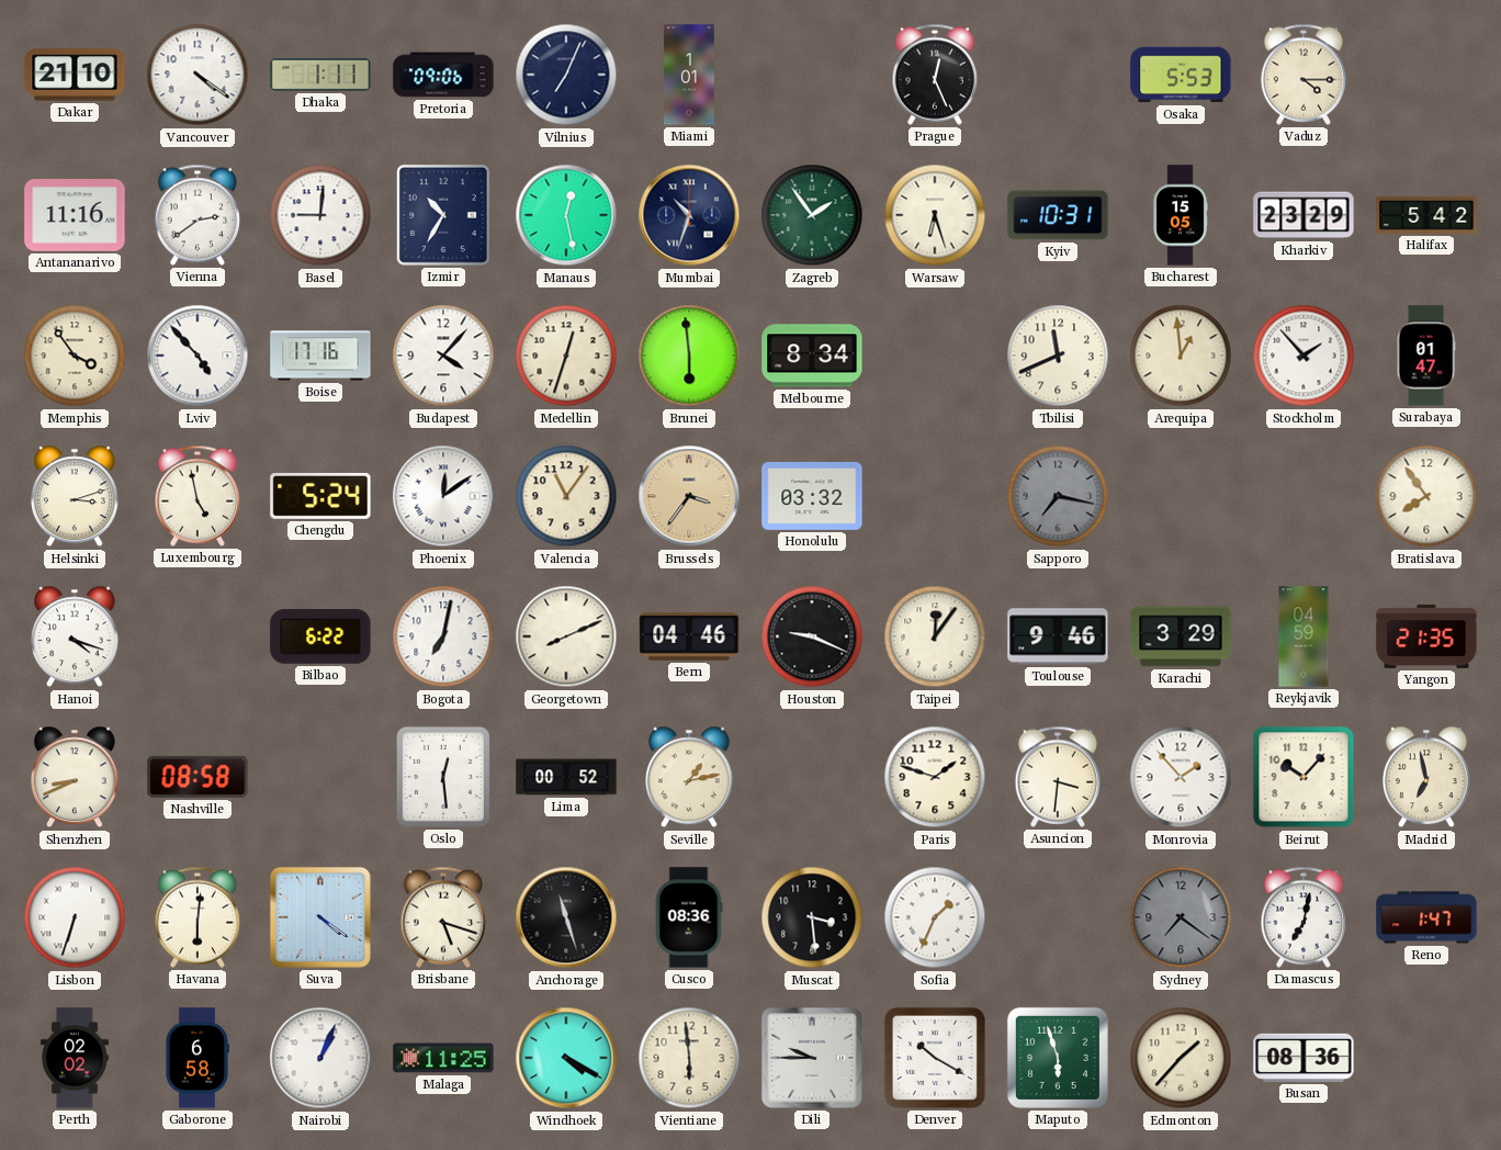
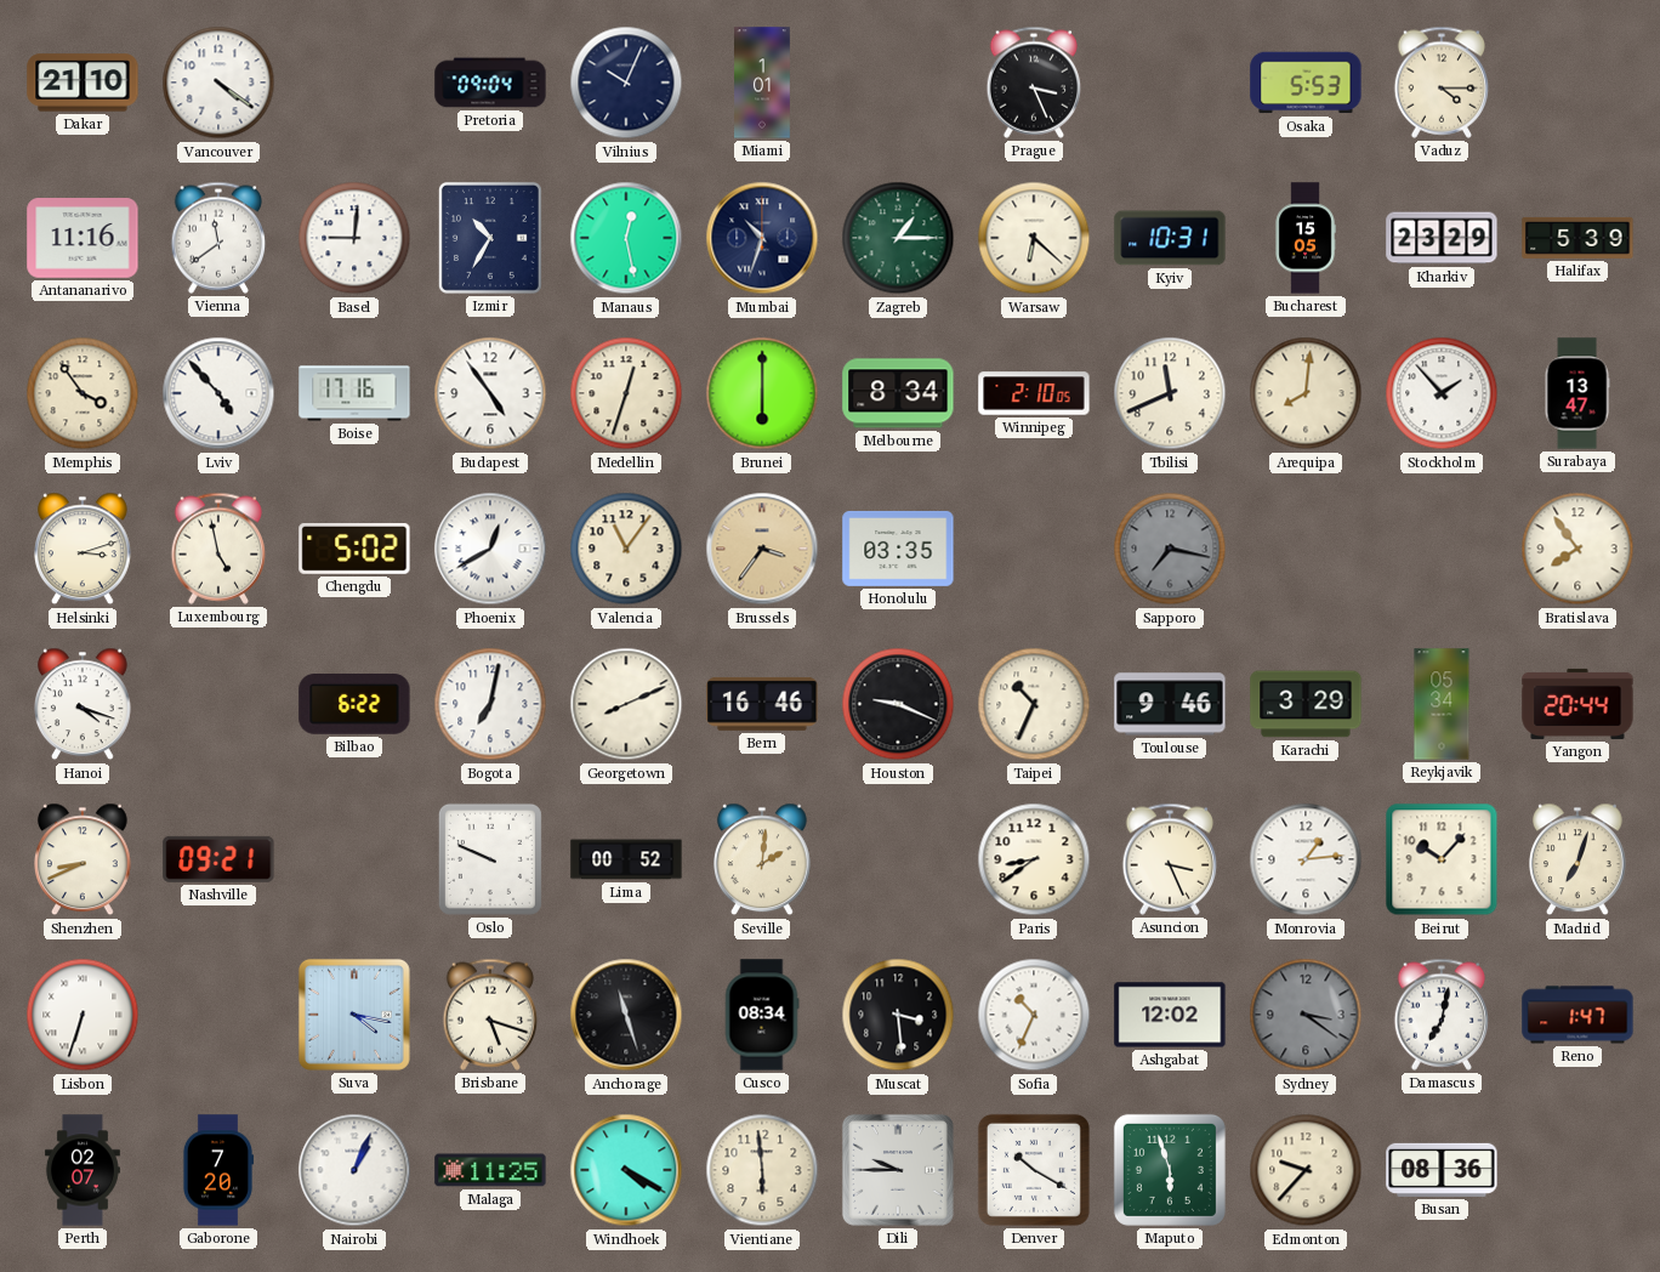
Dhaka: 1:11 -> none (320, 75)
Pretoria: 09:06 -> 09:04 (490, 83)
Vilnius: 7:04 -> 10:04 (626, 83)
Prague: 12:26 -> 3:26 (1034, 83)
Vienna: 2:39 -> 11:39 (218, 238)
Zagreb: 1:54 -> 1:15 (898, 238)
Warsaw: 6:27 -> 6:22 (1034, 238)
Halifax: 5:42 -> 5:39 (1577, 238)
Budapest: 4:07 -> 4:54 (490, 393)
Brunei: 5:59 -> 6:00 (762, 393)
Winnipeg: none -> 2:10 (1034, 393)
Arequipa: 12:59 -> 8:01 (1306, 393)
Surabaya: 01:47 -> 13:47 (1577, 393)
Chengdu: 5:24 -> 5:02 (354, 549)
Phoenix: 12:09 -> 12:40 (490, 549)
Honolulu: 03:32 -> 03:35 (898, 549)
Bern: 04:46 -> 16:46 (762, 704)
Taipei: 12:06 -> 10:34 (1034, 704)
Reykjavik: 04:59 -> 05:34 (1442, 704)
Yangon: 21:35 -> 20:44 (1577, 704)
Nashville: 08:58 -> 09:21 (218, 859)
Oslo: 12:29 -> 9:49 (490, 859)
Seville: 1:13 -> 2:01 (763, 859)
Paris: 1:48 -> 8:39 (1034, 859)
Asuncion: 3:31 -> 3:26 (1170, 859)
Monrovia: 1:53 -> 1:14 (1306, 859)
Madrid: 6:58 -> 7:03 (1579, 859)
Havana: 6:01 -> none (198, 917)
Suva: 4:21 -> 4:17 (354, 1015)
Cusco: 08:36 -> 08:34 (762, 1015)
Sofia: 1:34 -> 10:34 (1034, 1015)
Ashgabat: none -> 12:02 (1170, 1015)
Sydney: 7:21 -> 3:21 (1306, 1015)
Perth: 02:02 -> 02:07 (83, 1170)
Gaborone: 6:58 -> 7:20 (217, 1170)
Edmonton: 1:37 -> 9:37 (1306, 1170)
